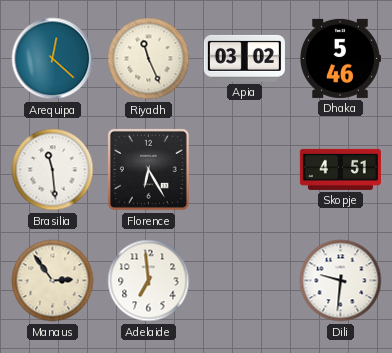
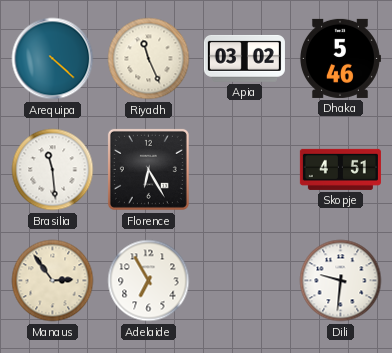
Arequipa: 12:22 -> 4:22 (53, 59)
Adelaide: 6:59 -> 6:55 (149, 281)
